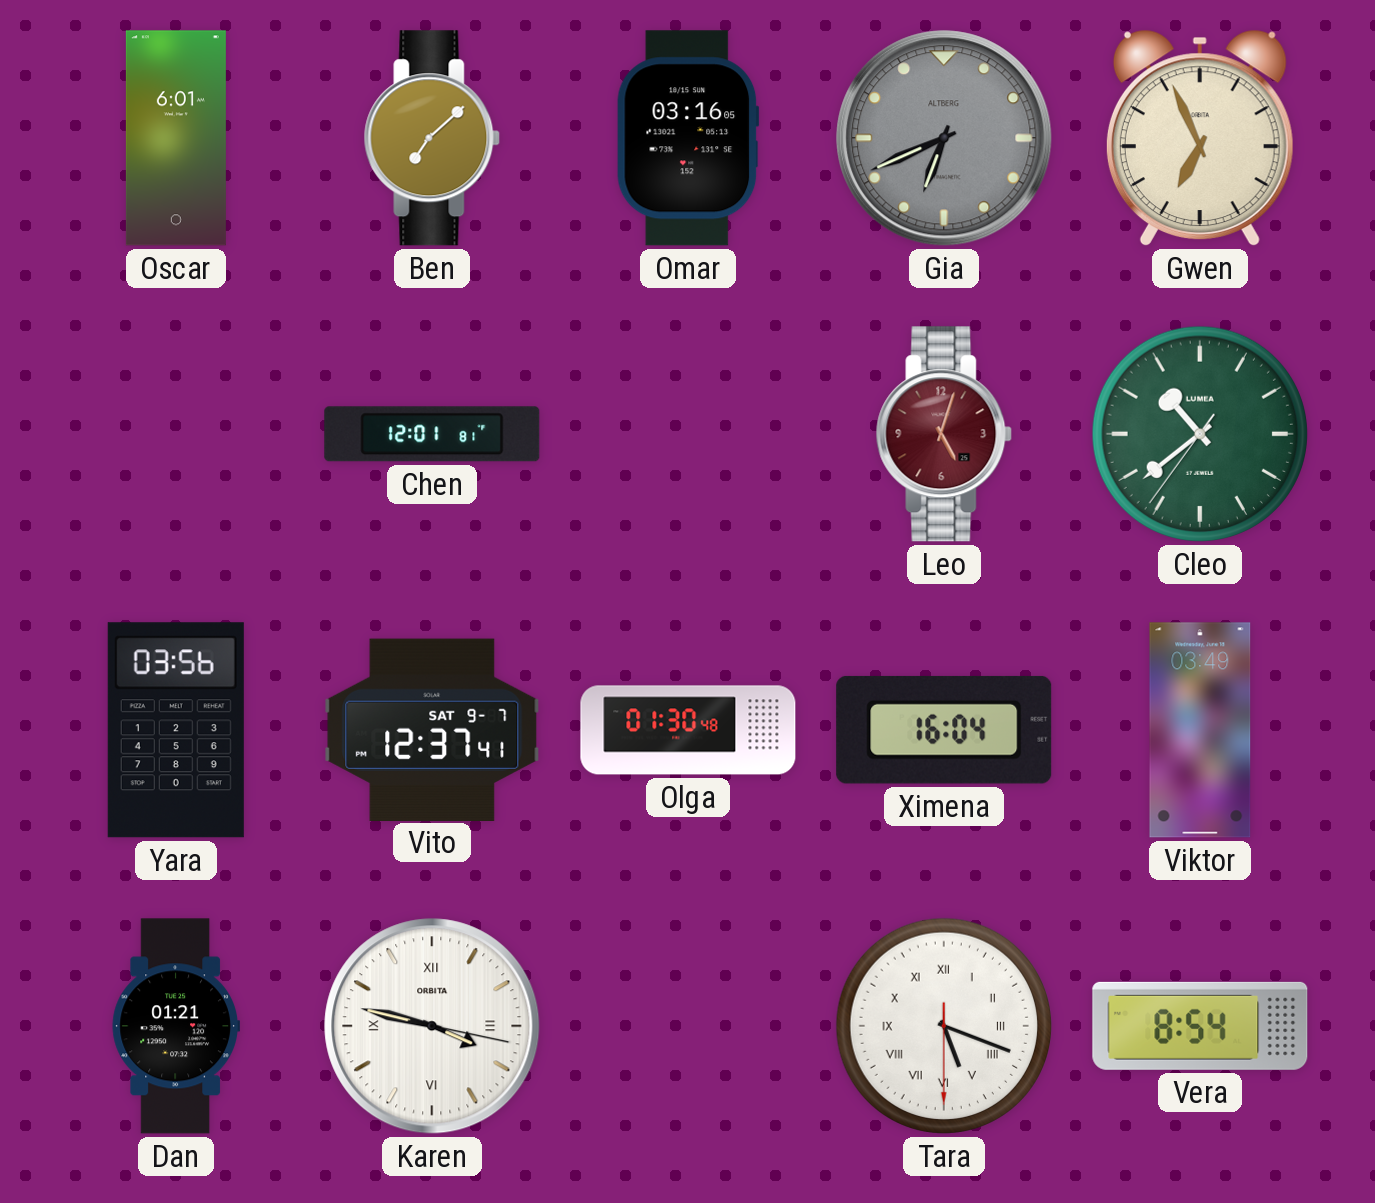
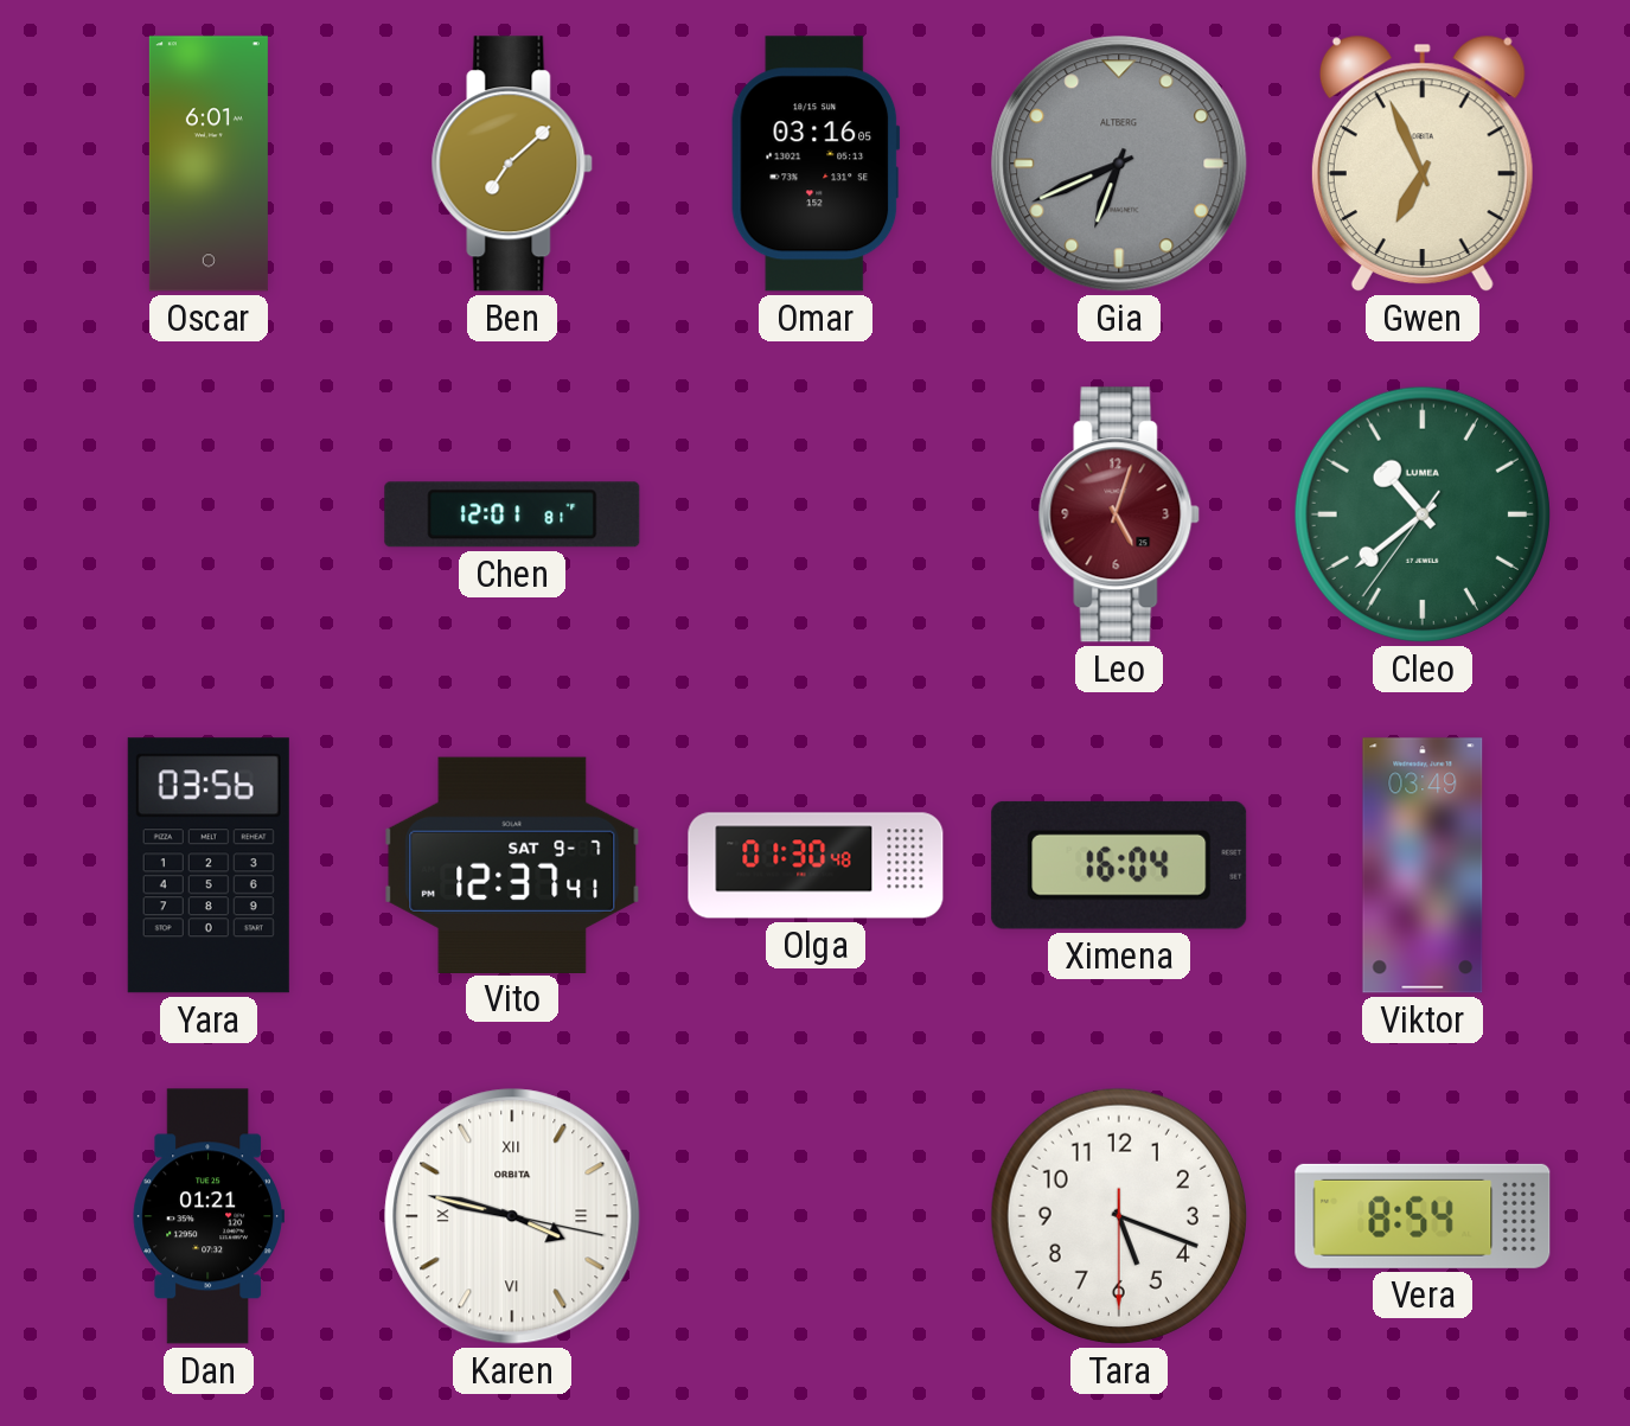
Tara numerals: Roman -> Arabic (1119, 1216)
